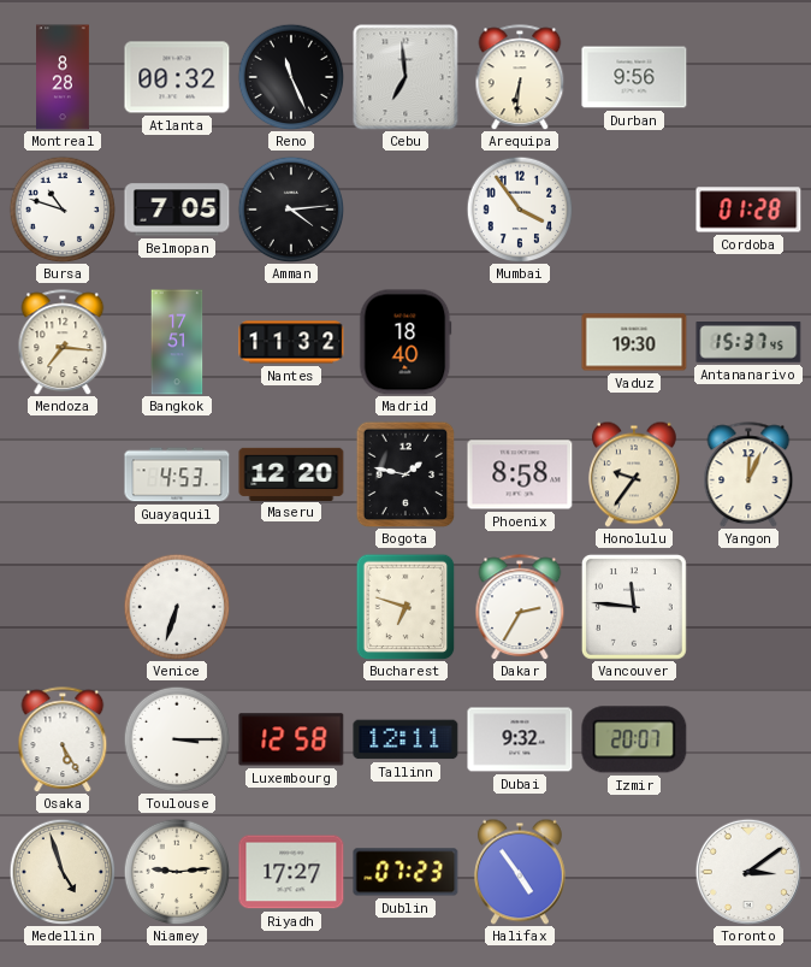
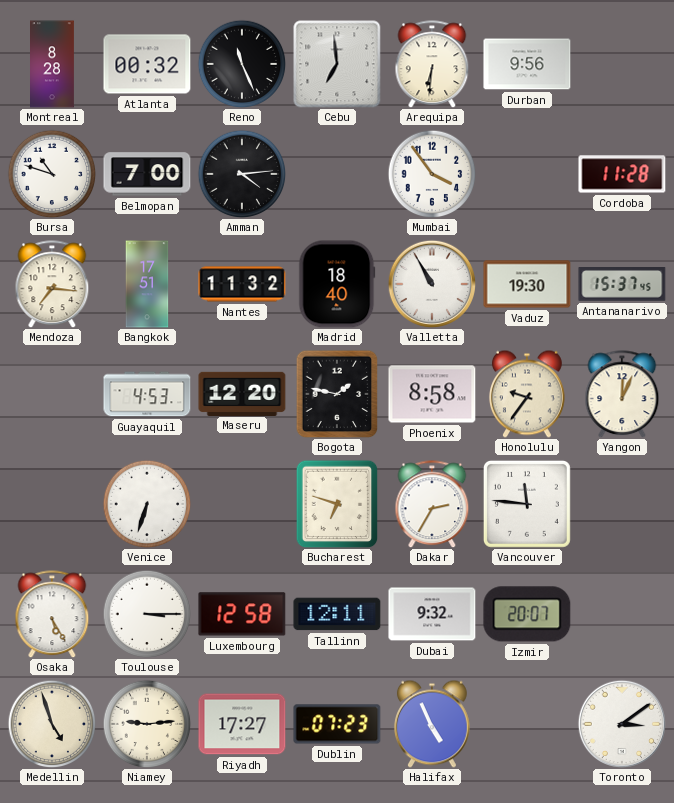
Belmopan: 7:05 -> 7:00 (147, 174)
Cordoba: 01:28 -> 11:28 (622, 174)
Valletta: none -> 10:55 (431, 283)
Halifax: 4:54 -> 4:56 (432, 724)
